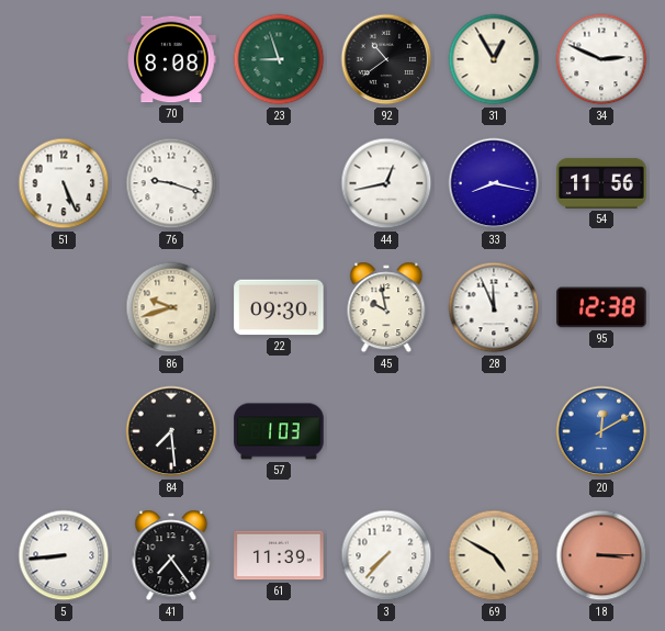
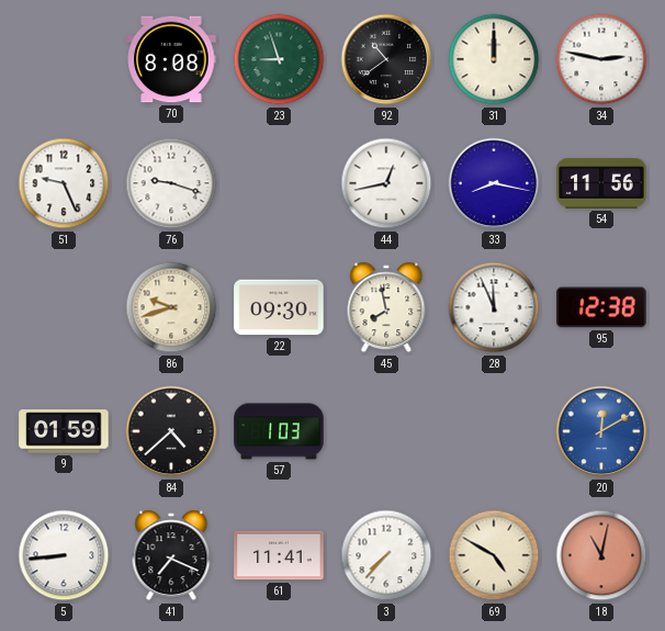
31: 12:55 -> 12:00 (494, 59)
34: 2:49 -> 2:47 (601, 59)
51: 5:26 -> 9:26 (64, 183)
45: 9:58 -> 7:58 (386, 307)
9: none -> 01:59 (64, 431)
84: 7:29 -> 4:38 (171, 431)
41: 7:24 -> 7:19 (171, 555)
61: 11:39 -> 11:41 (279, 555)
18: 3:15 -> 11:02 (601, 555)
